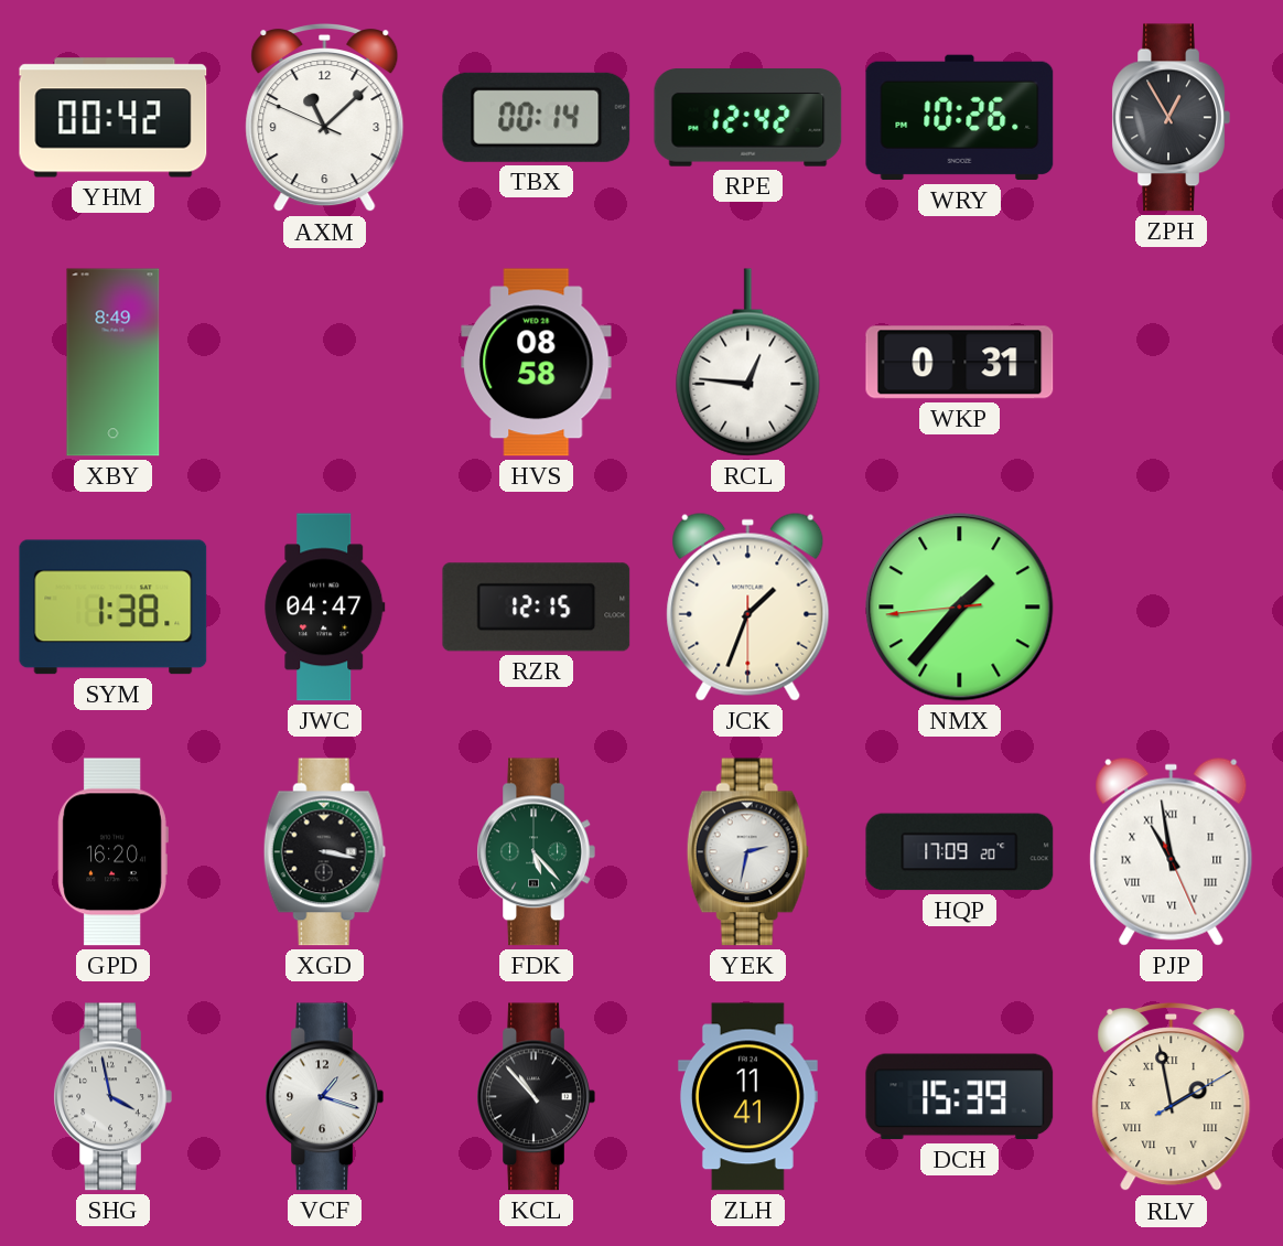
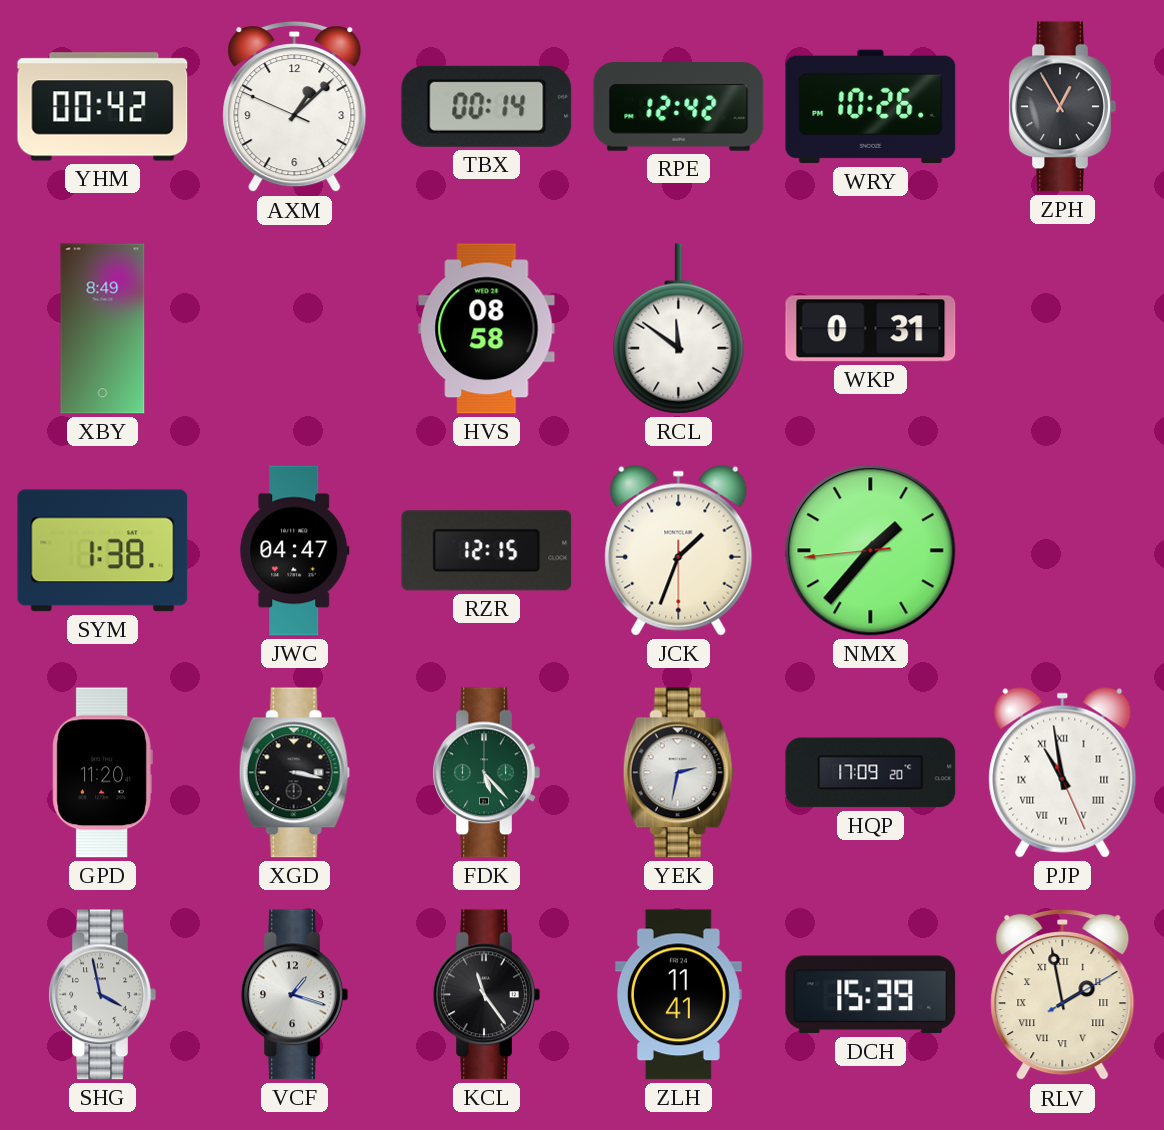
AXM: 11:07 -> 1:07 (295, 108)
RCL: 12:46 -> 11:51 (679, 329)
GPD: 16:20 -> 11:20 (102, 773)
KCL: 10:53 -> 11:24 (486, 995)
